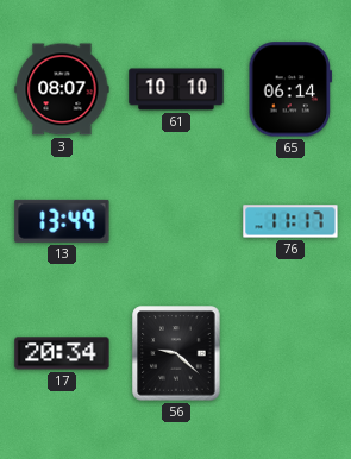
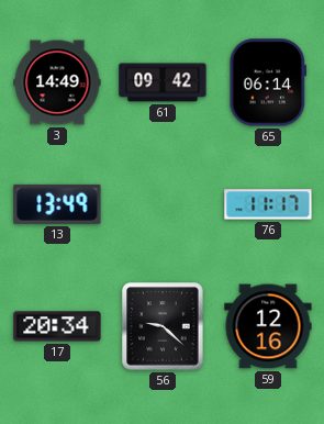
3: 08:07 -> 14:49 (57, 82)
61: 10:10 -> 09:42 (163, 82)
59: none -> 12:16 (268, 326)
